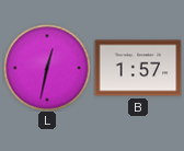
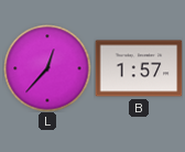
L: 12:32 -> 12:37 (47, 68)
